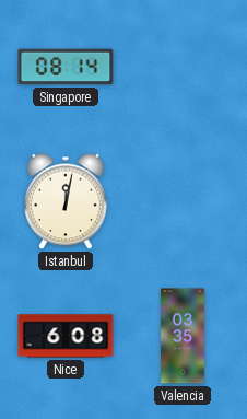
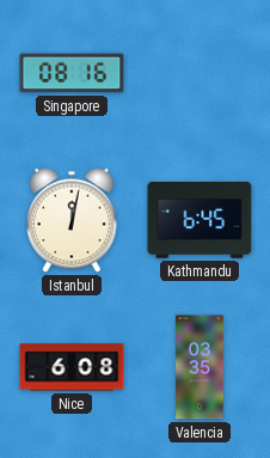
Singapore: 08:14 -> 08:16 (72, 73)
Kathmandu: none -> 6:45 (200, 221)
